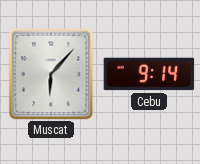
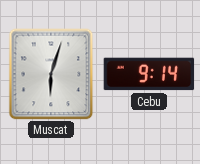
Muscat: 6:07 -> 6:03 (51, 74)
